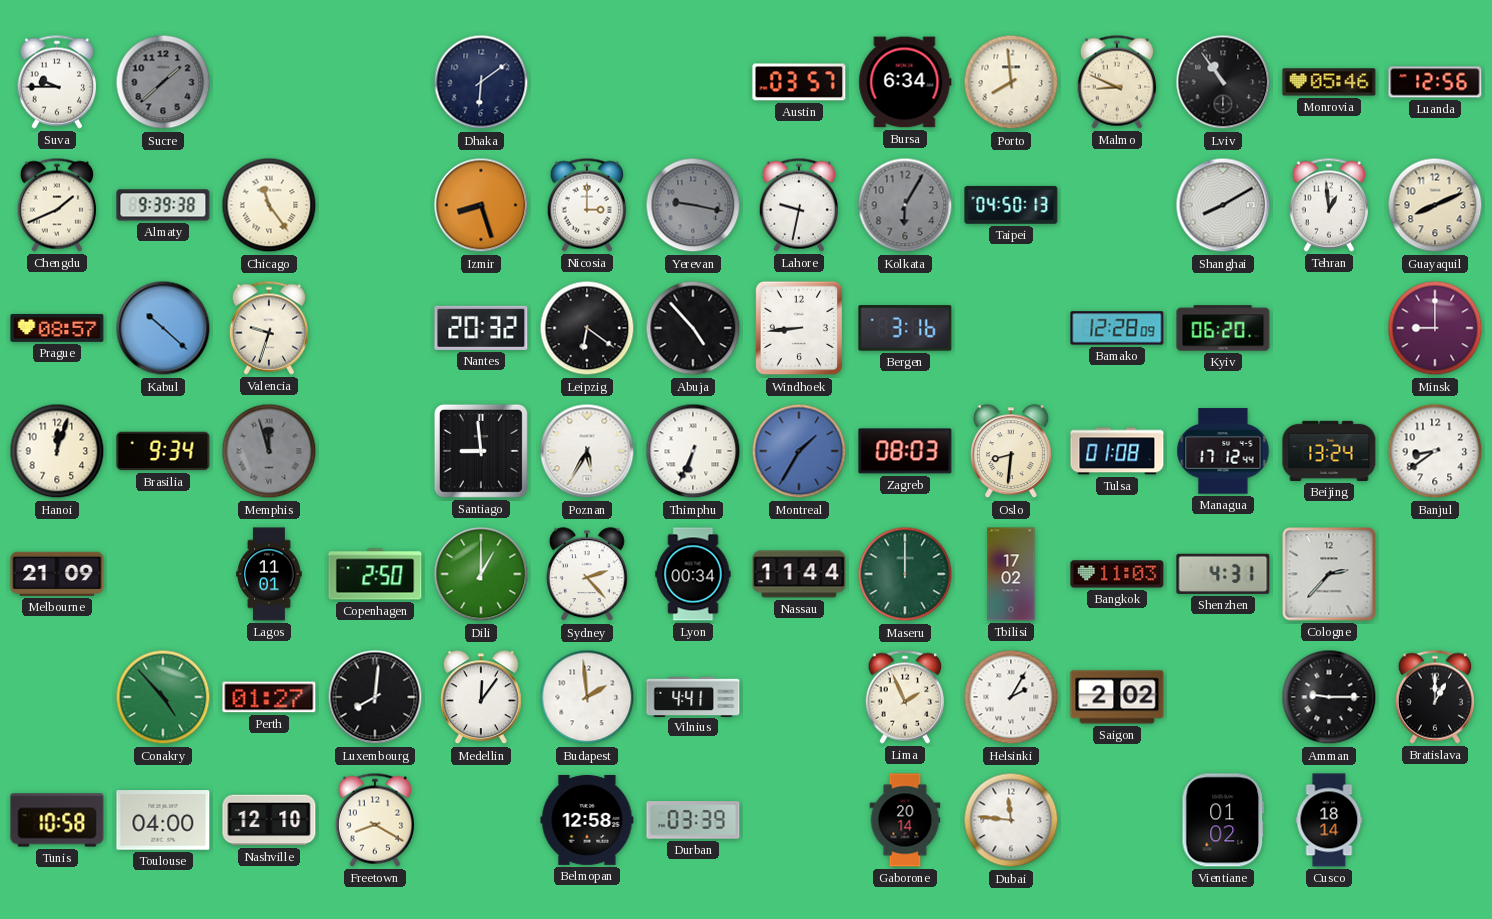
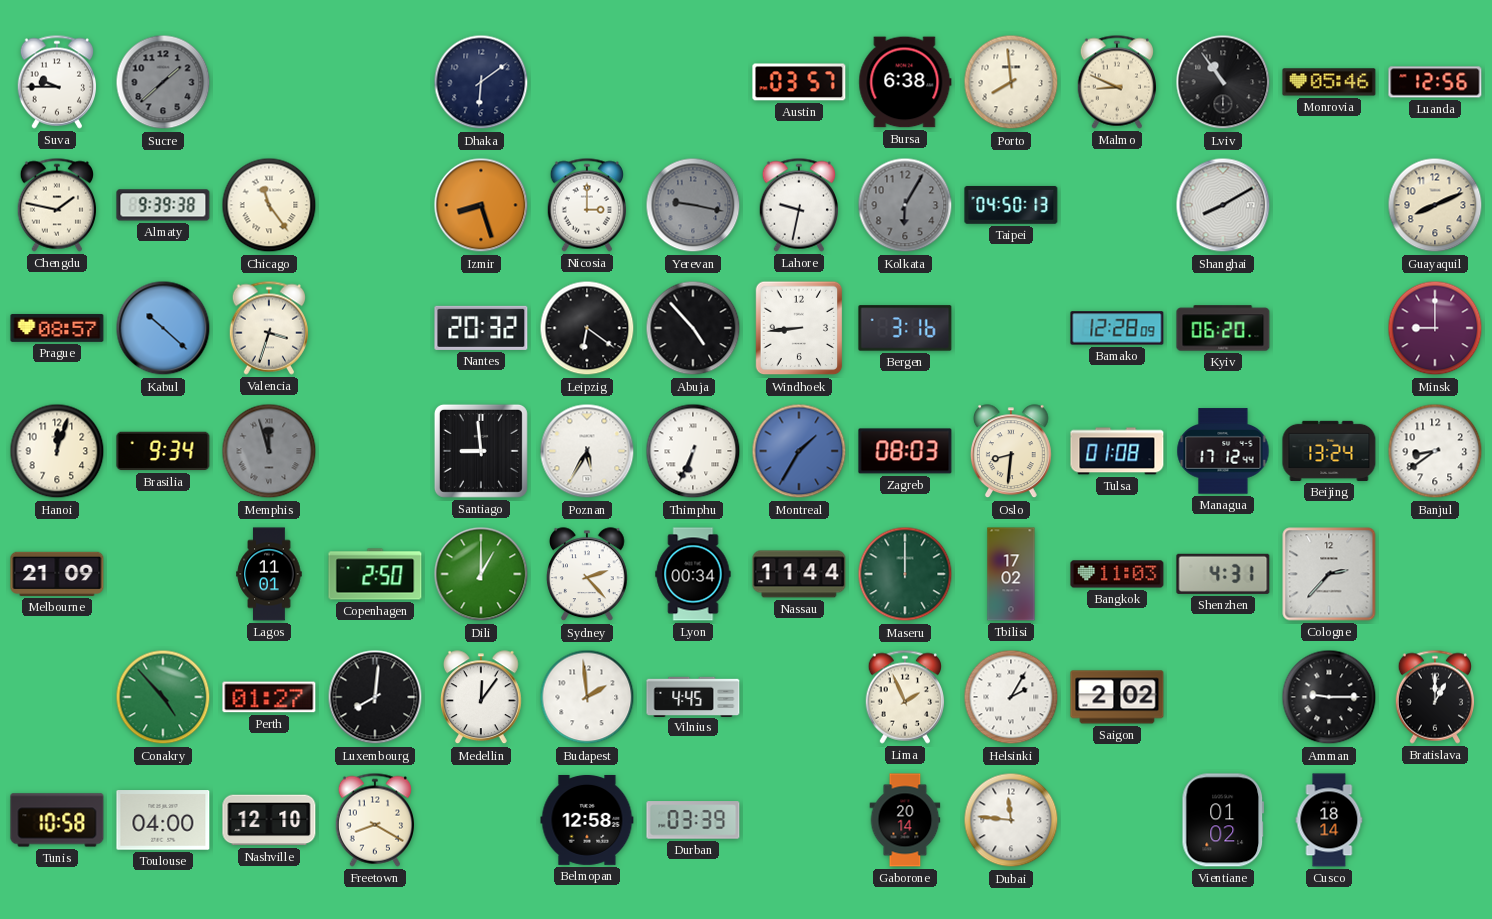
Bursa: 6:34 -> 6:38 (905, 82)
Chengdu: 1:41 -> 1:47 (56, 205)
Tehran: 12:59 -> none (1328, 205)
Valencia: 9:33 -> 3:33 (268, 328)
Vilnius: 4:41 -> 4:45 (693, 696)
